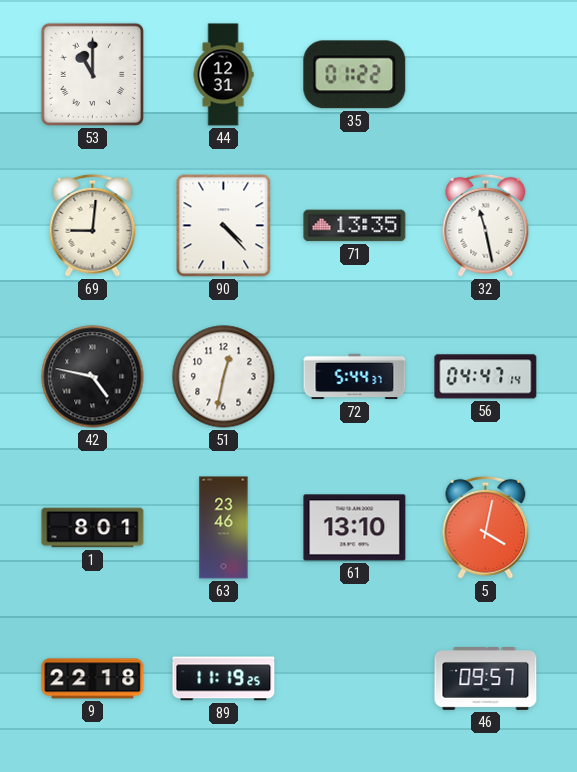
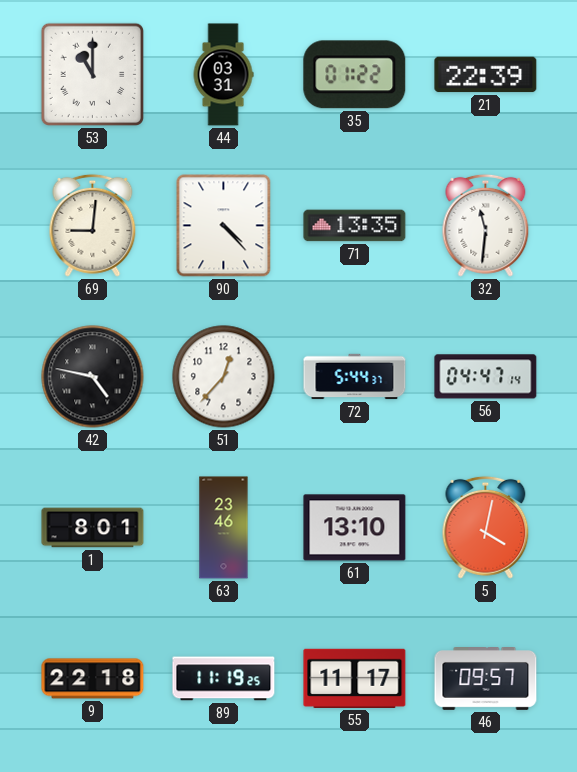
44: 12:31 -> 03:31 (223, 75)
21: none -> 22:39 (486, 75)
32: 11:28 -> 11:31 (486, 225)
51: 12:32 -> 12:37 (224, 377)
55: none -> 11:17 (355, 678)
